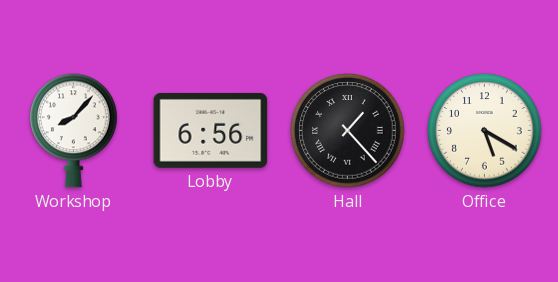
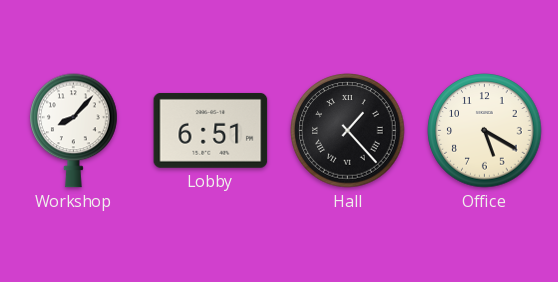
Lobby: 6:56 -> 6:51 (211, 130)
